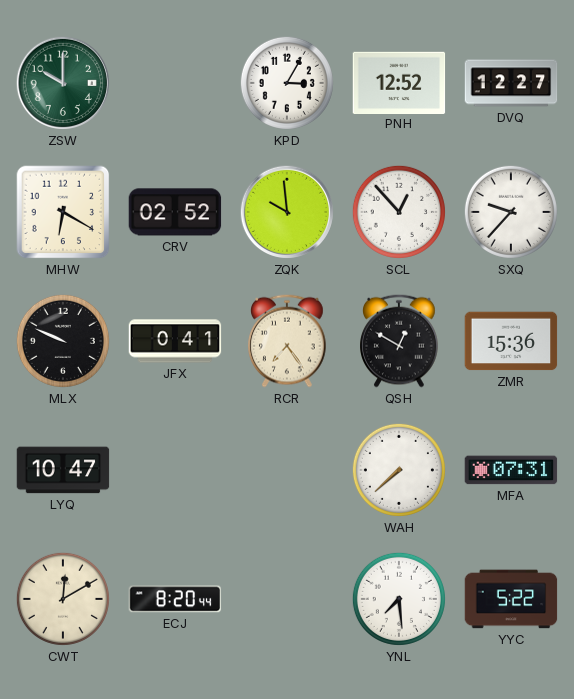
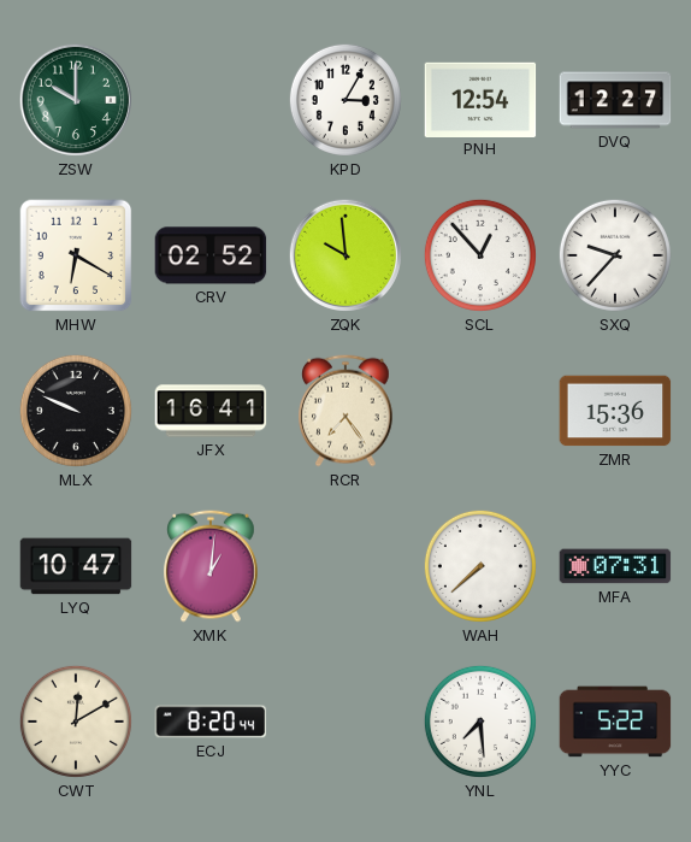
PNH: 12:52 -> 12:54 (480, 99)
JFX: 0:41 -> 16:41 (211, 411)
QSH: 12:50 -> none (400, 341)
XMK: none -> 1:01 (212, 566)
